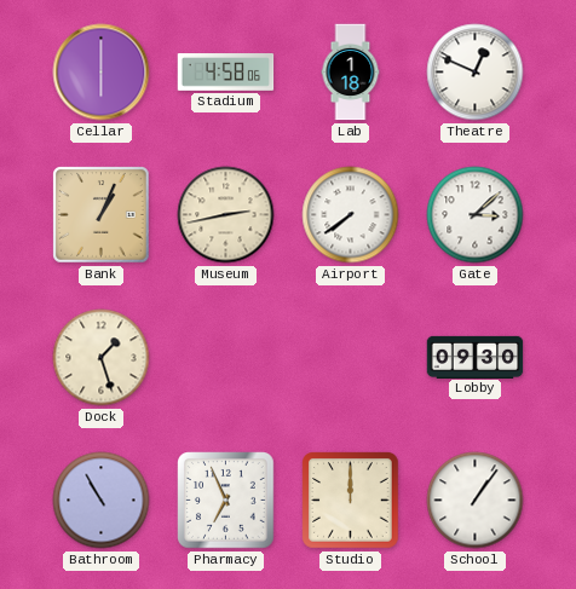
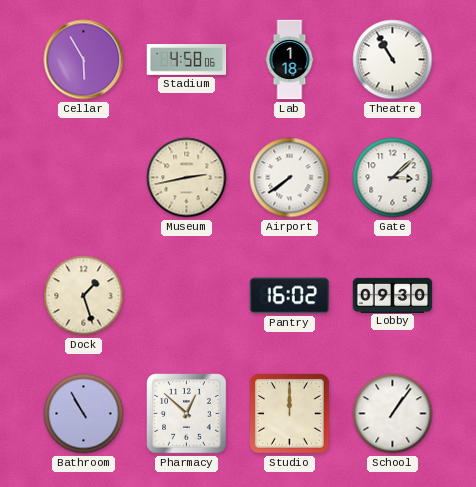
Cellar: 6:00 -> 5:55 (84, 60)
Theatre: 12:49 -> 10:55 (393, 60)
Bank: 1:04 -> none (102, 215)
Pantry: none -> 16:02 (290, 296)
Pharmacy: 6:56 -> 12:52 (187, 414)
